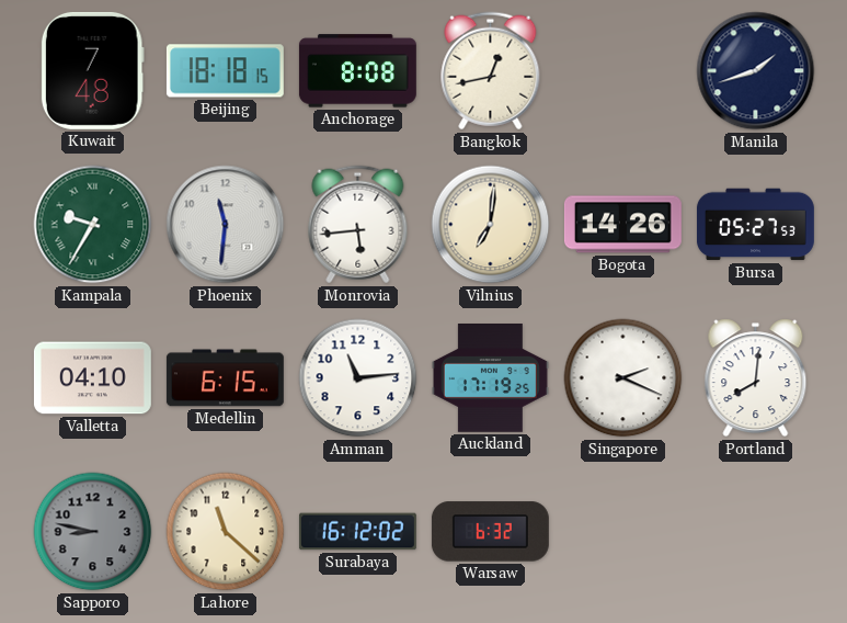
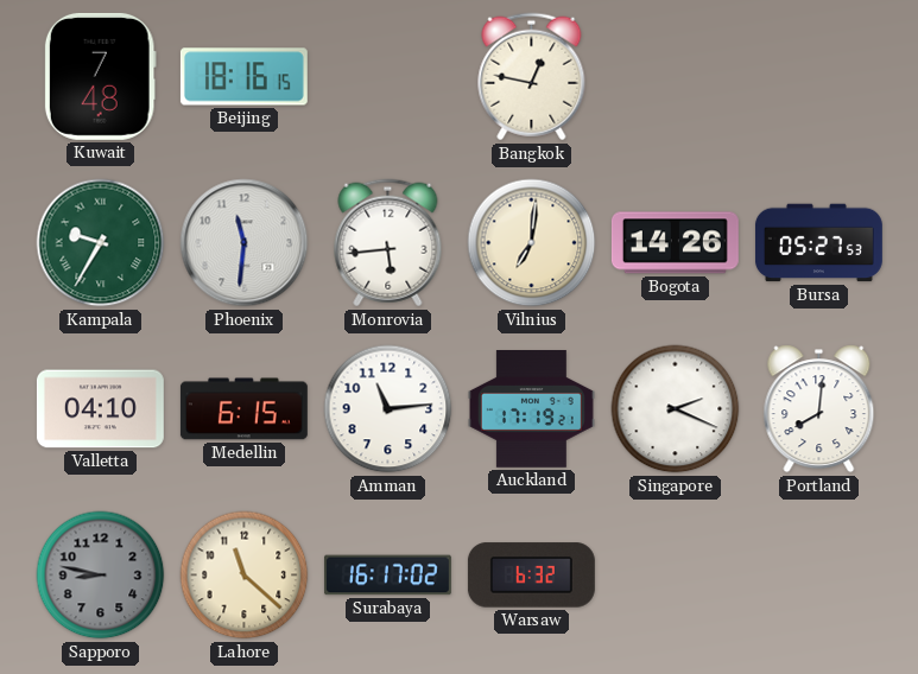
Beijing: 18:18 -> 18:16 (243, 77)
Anchorage: 8:08 -> none (357, 71)
Bangkok: 12:43 -> 12:47 (532, 77)
Manila: 1:42 -> none (756, 71)
Auckland: 17:19:25 -> 17:19:21 (531, 409)
Surabaya: 16:12 -> 16:17 (387, 576)
